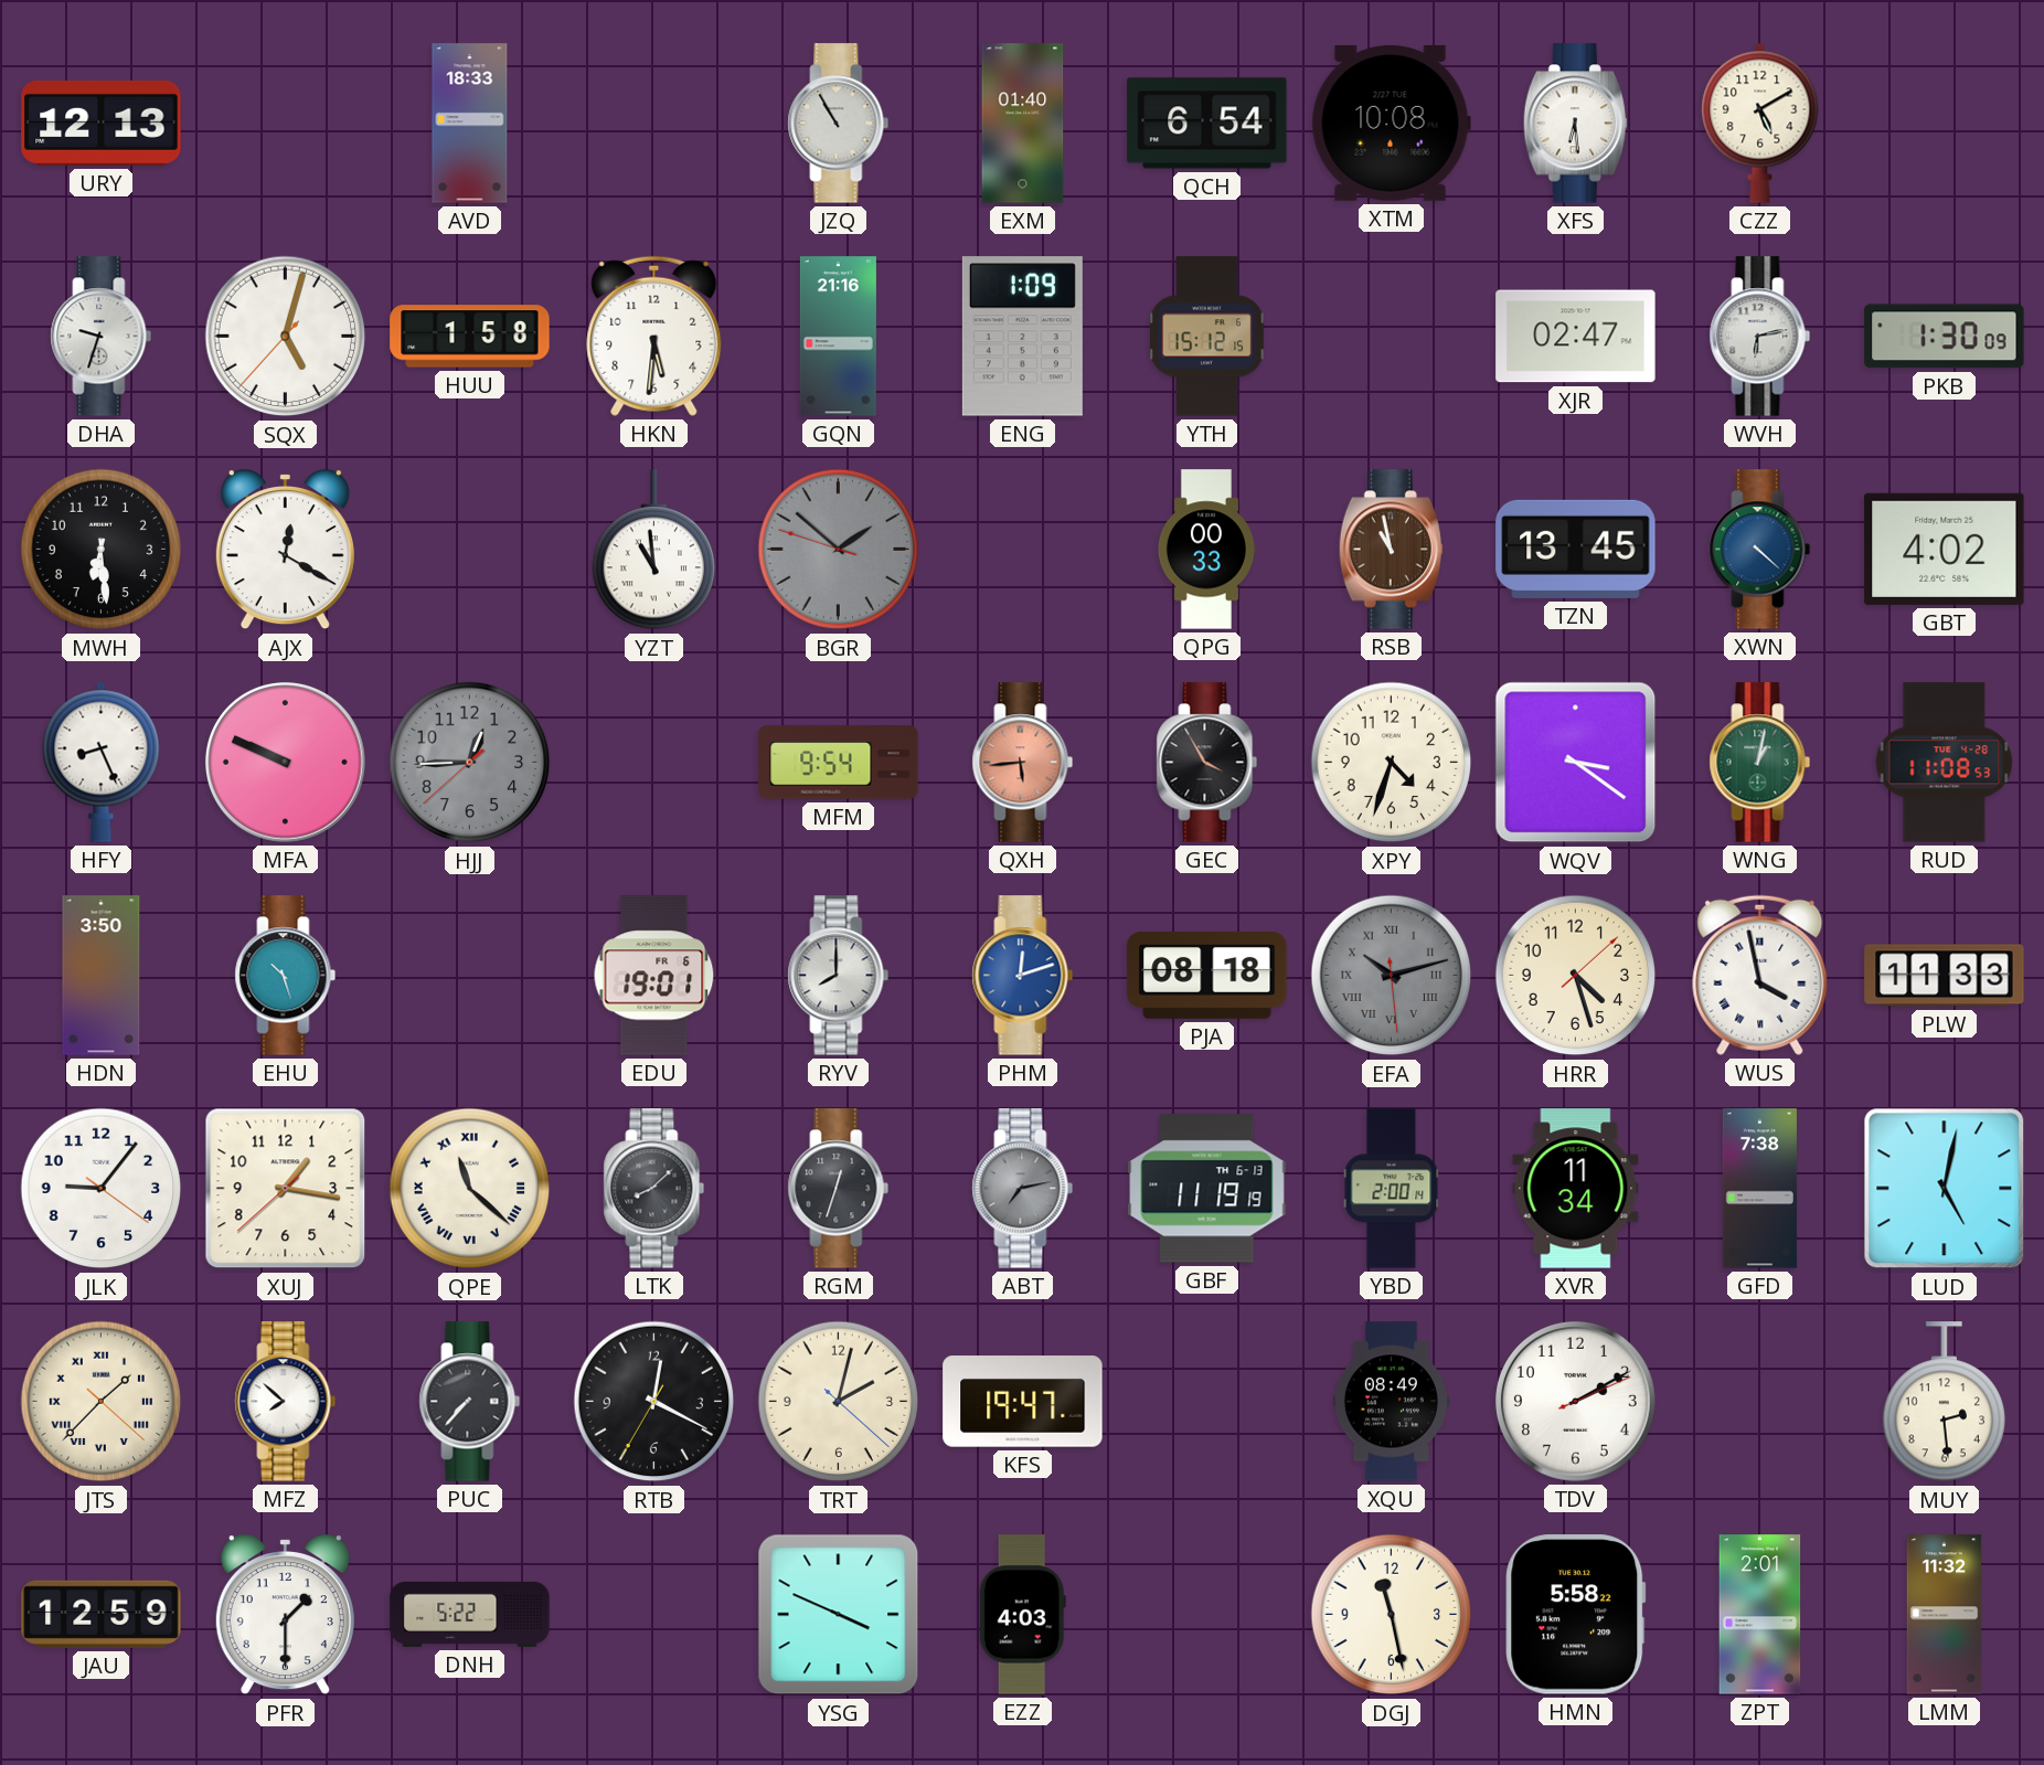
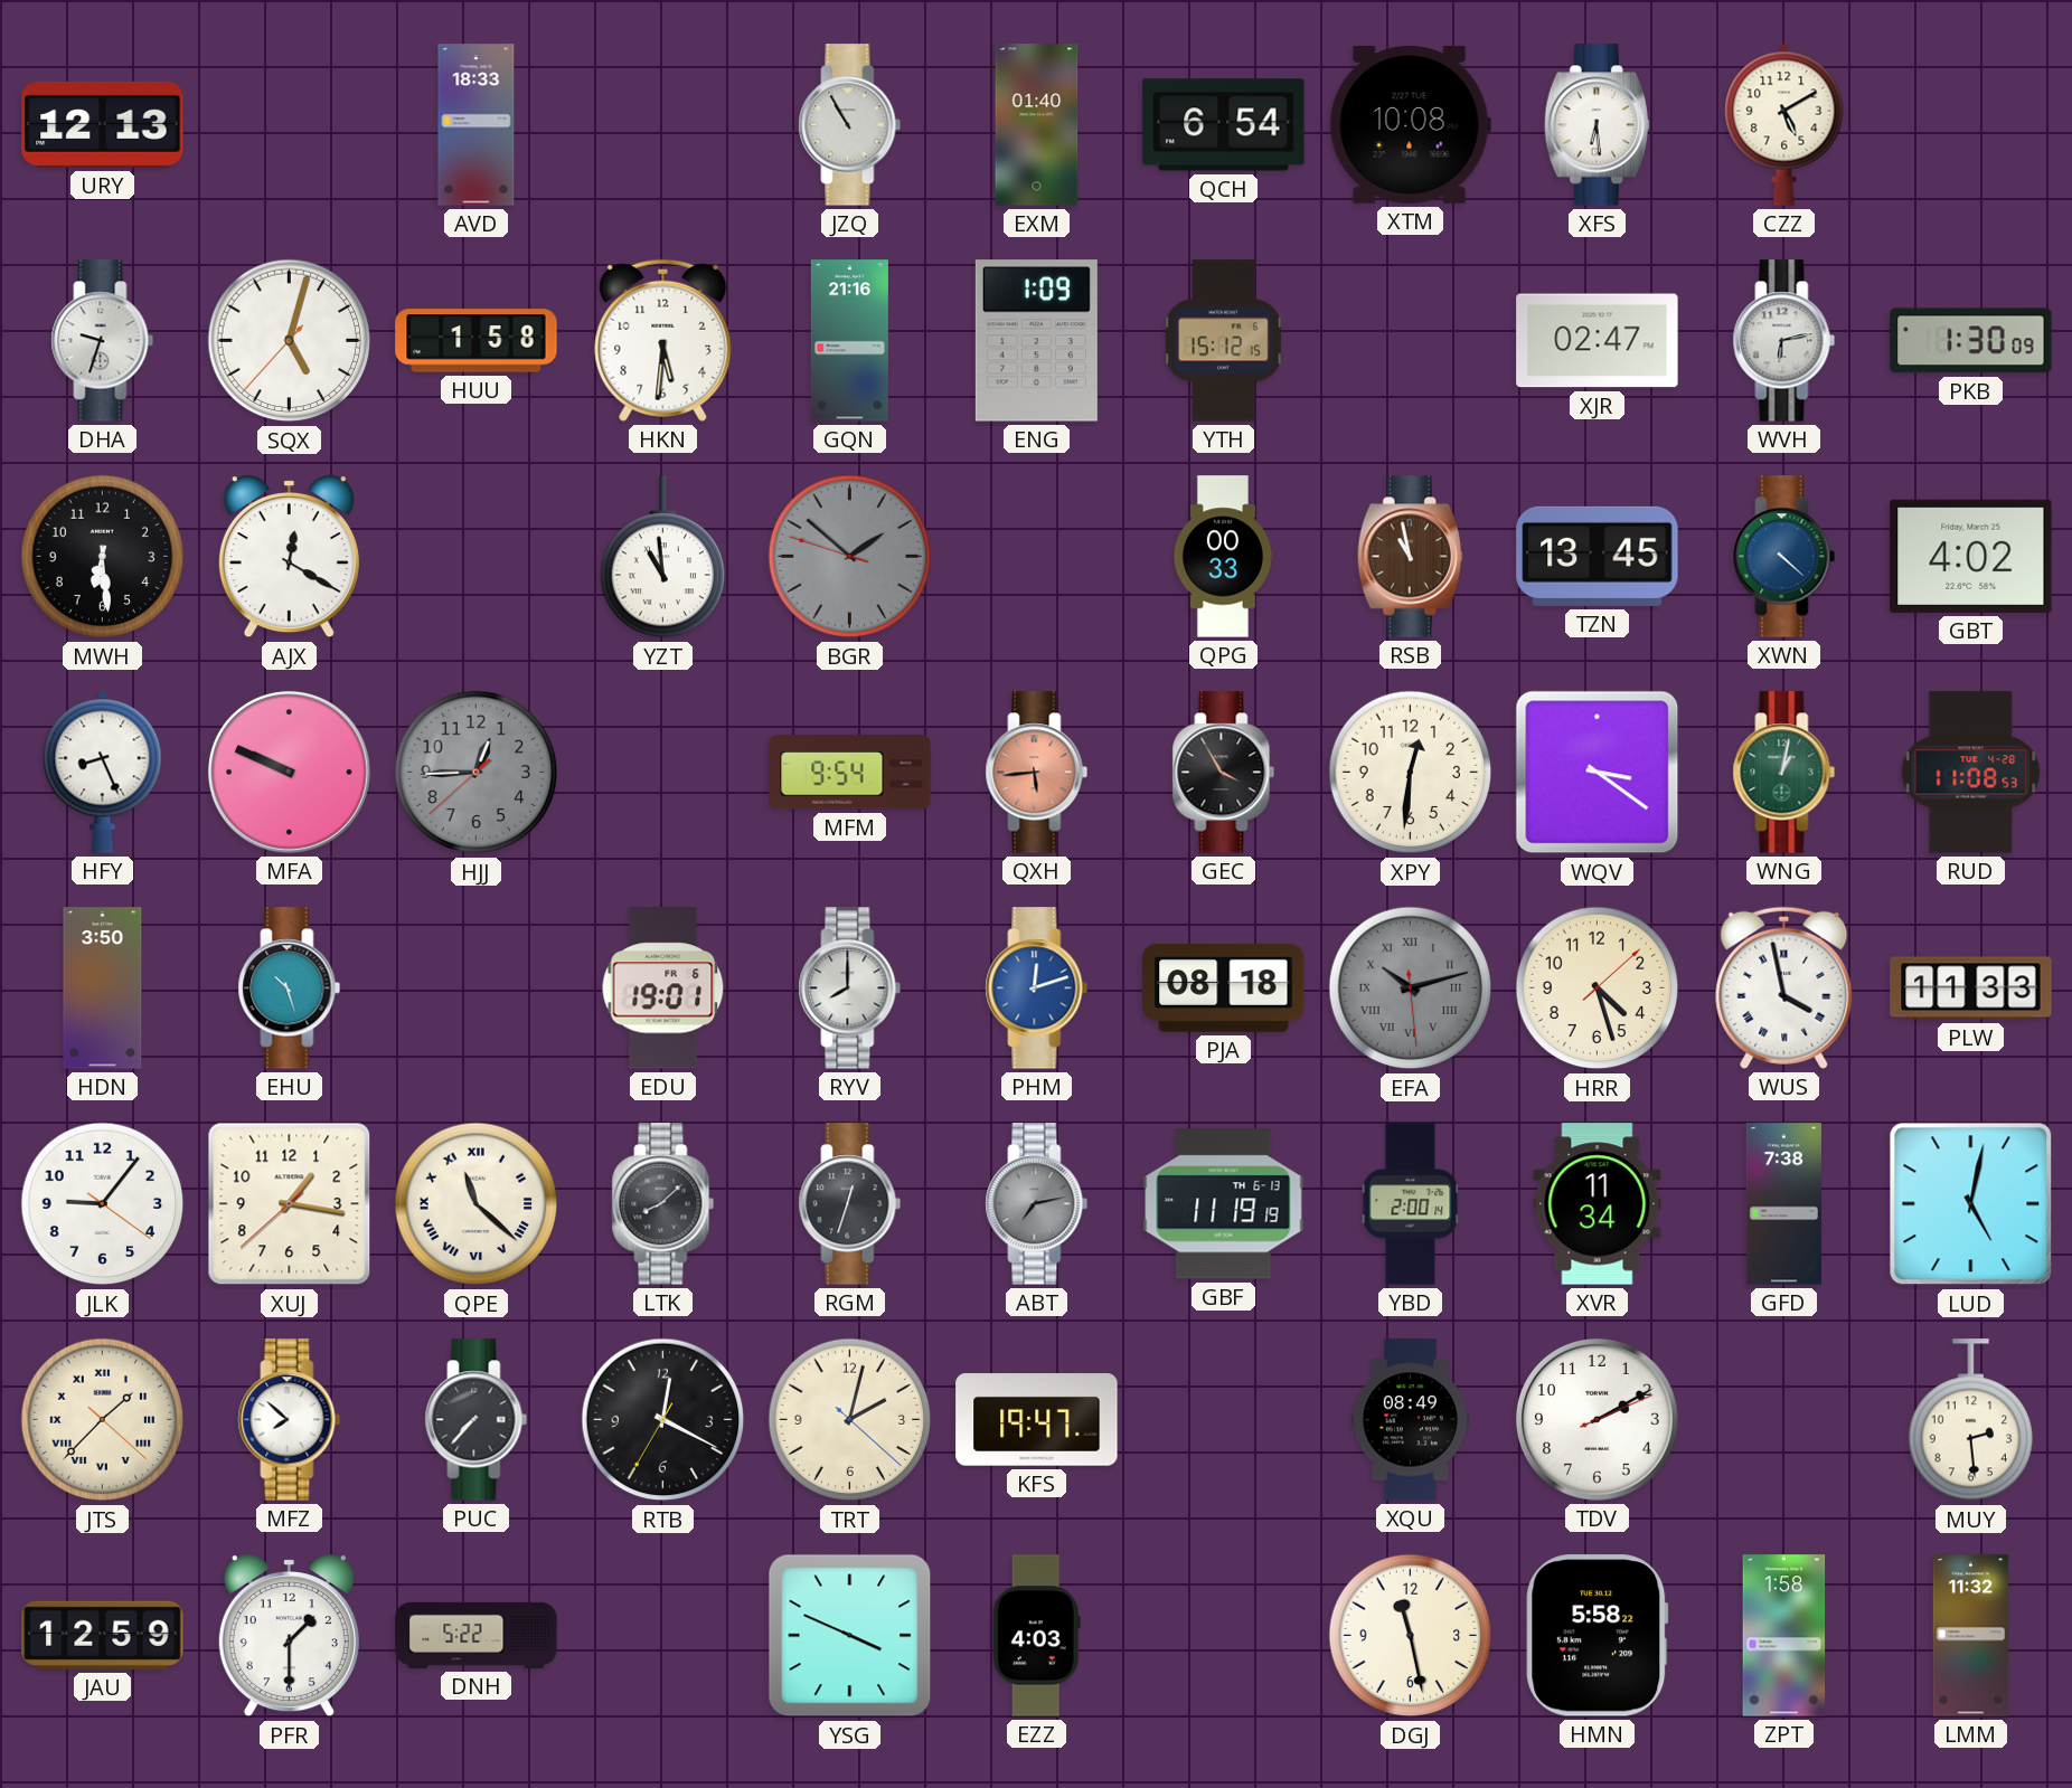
XPY: 4:33 -> 12:31 (1411, 773)
ZPT: 2:01 -> 1:58 (1784, 1636)
